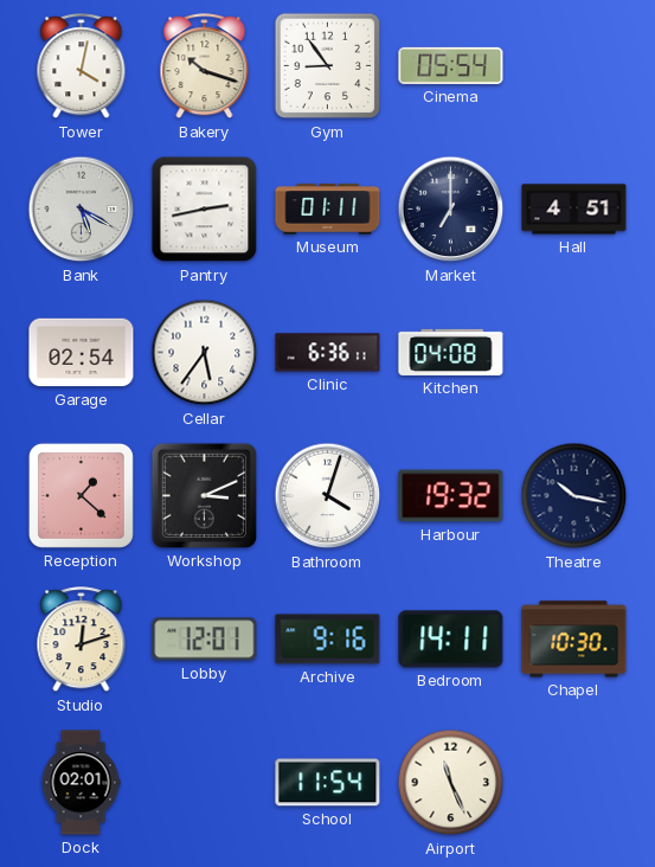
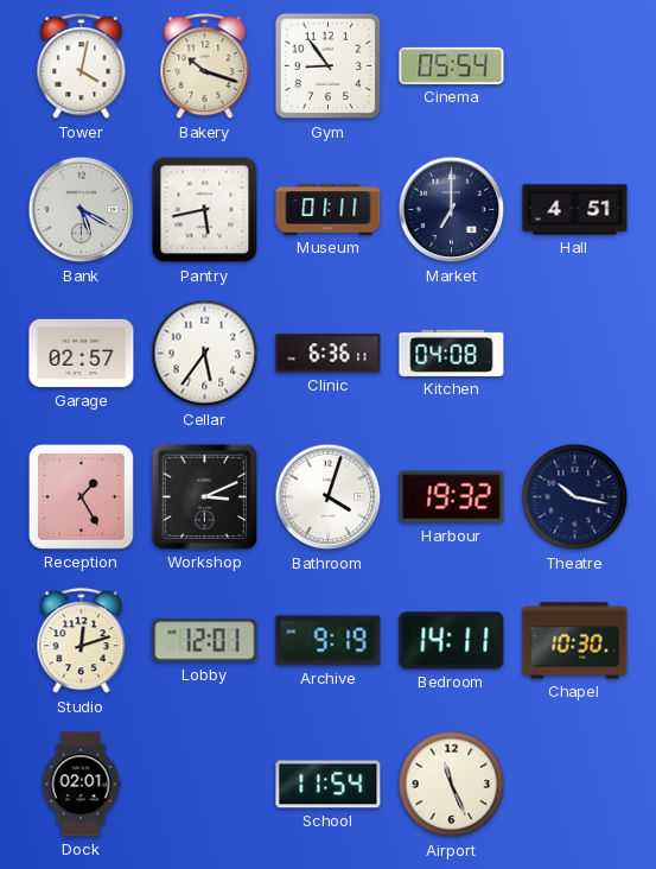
Pantry: 2:43 -> 5:43 (205, 210)
Garage: 02:54 -> 02:57 (82, 354)
Reception: 1:22 -> 1:25 (81, 496)
Archive: 9:16 -> 9:19 (329, 641)
